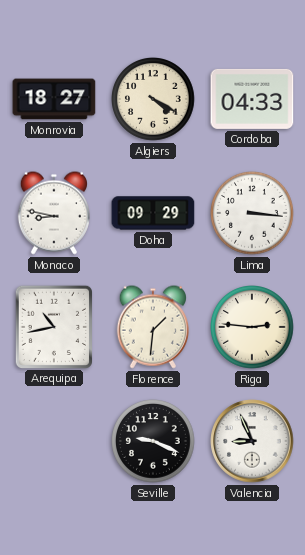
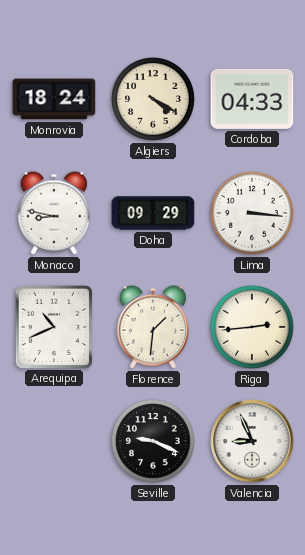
Monrovia: 18:27 -> 18:24 (54, 99)
Arequipa: 10:43 -> 10:41 (54, 326)
Riga: 2:46 -> 2:44 (253, 328)
